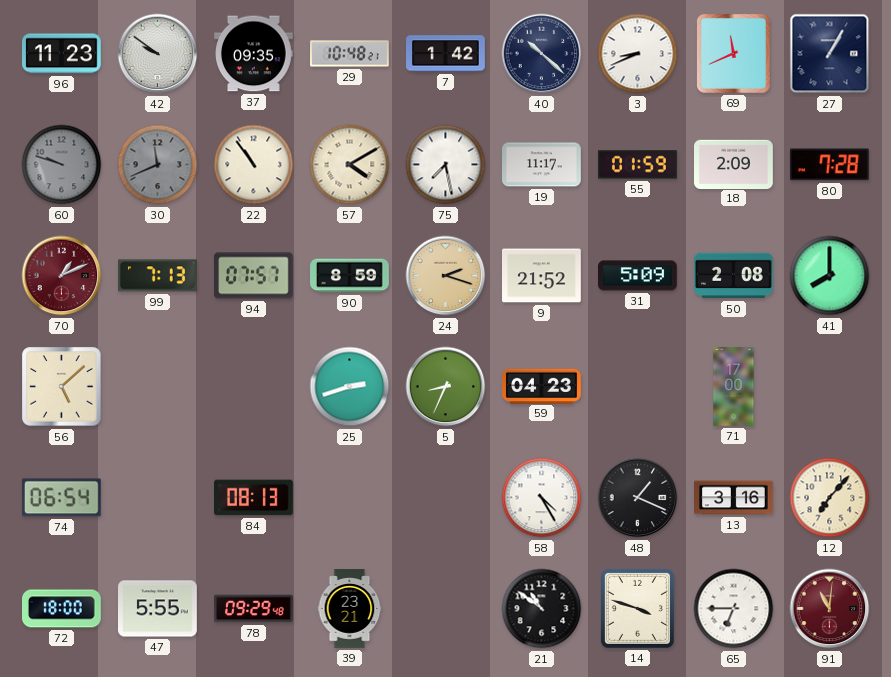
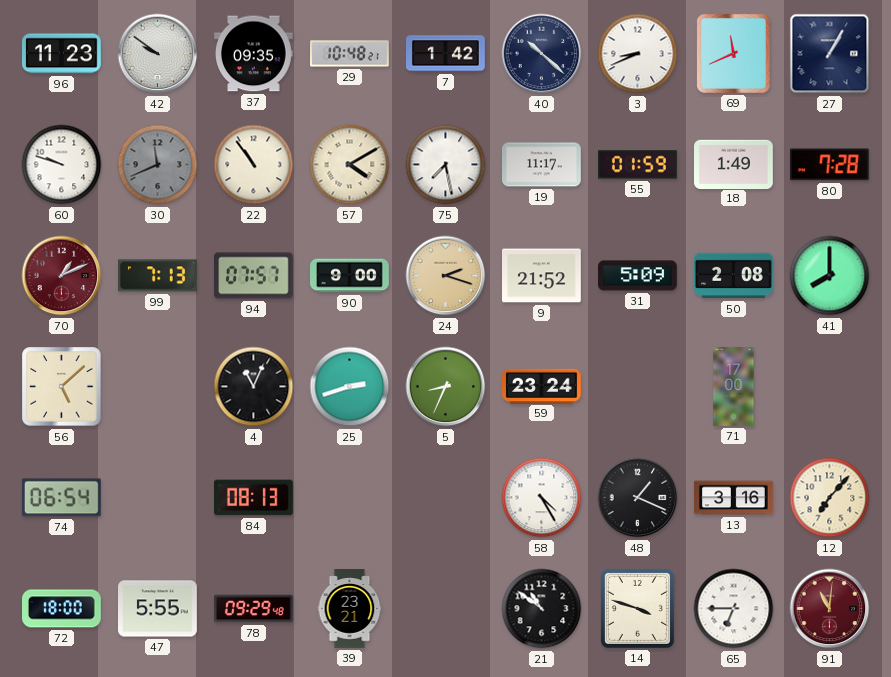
60 dial: grey -> white (62, 165)
18: 2:09 -> 1:49 (734, 164)
90: 8:59 -> 9:00 (350, 276)
4: none -> 11:04 (254, 387)
59: 04:23 -> 23:24 (542, 386)
